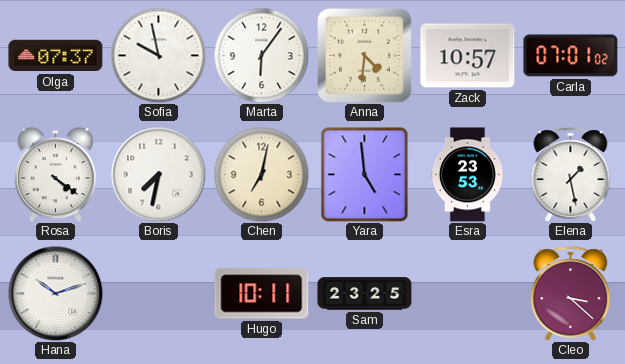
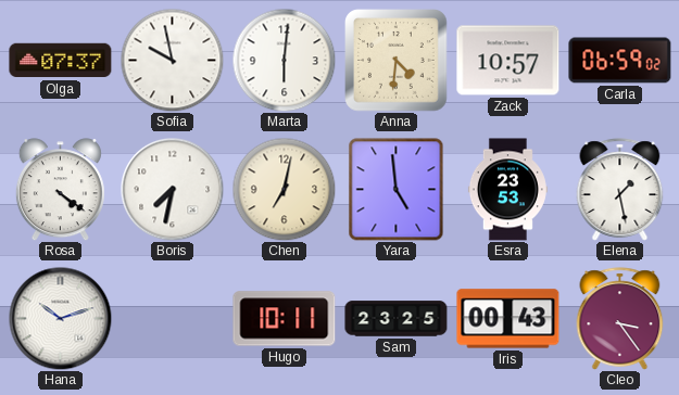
Marta: 6:06 -> 6:01 (284, 60)
Carla: 07:01 -> 06:59 (620, 61)
Iris: none -> 00:43 (508, 319)
Cleo: 3:22 -> 3:24 (620, 319)
